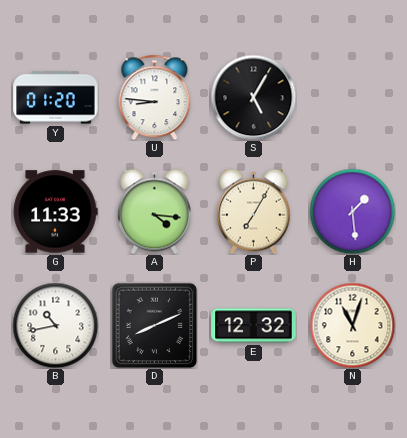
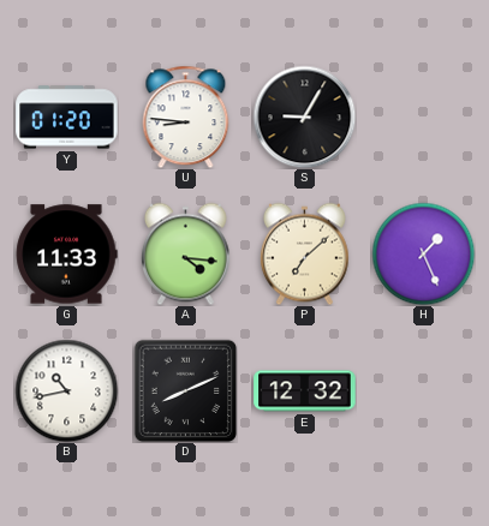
S: 5:05 -> 9:05 (304, 116)
P: 7:05 -> 7:08 (304, 253)
H: 1:29 -> 1:26 (423, 253)
N: 11:03 -> none (352, 325)
